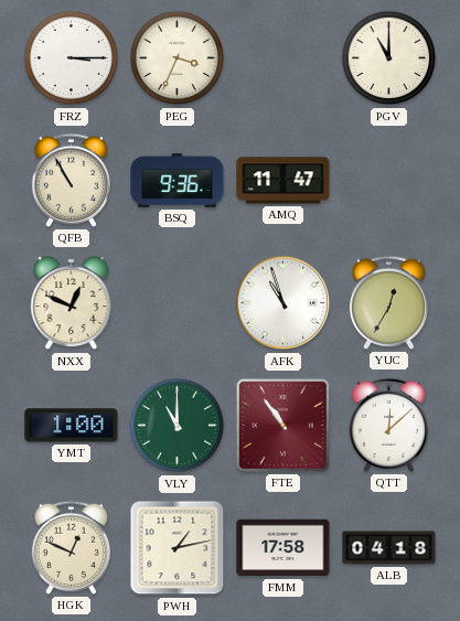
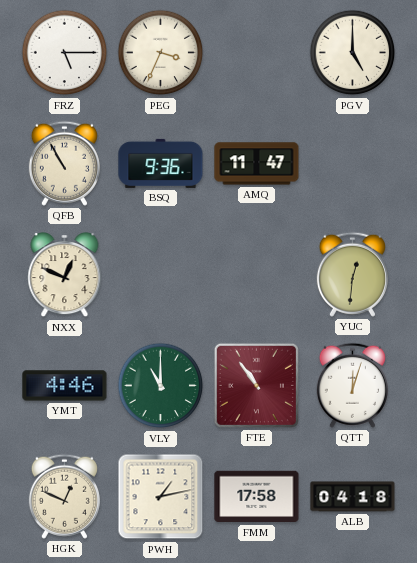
FRZ: 3:15 -> 5:15 (65, 53)
PGV: 11:00 -> 5:00 (353, 53)
AFK: 10:57 -> none (284, 303)
YUC: 12:35 -> 12:31 (352, 274)
YMT: 1:00 -> 4:46 (65, 386)
QTT: 12:08 -> 12:03 (352, 385)
